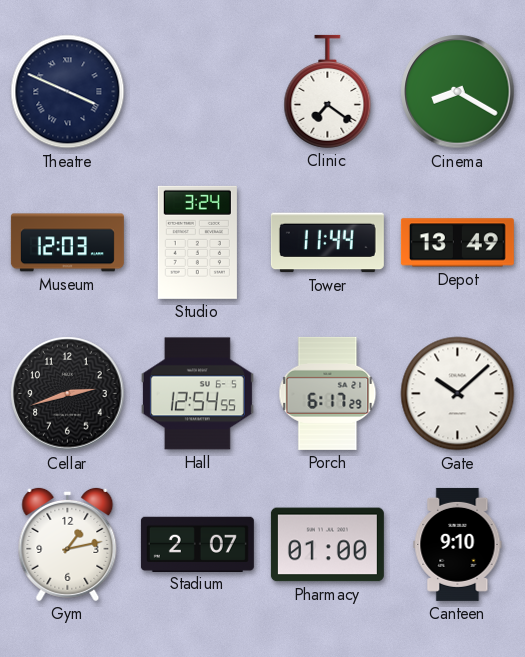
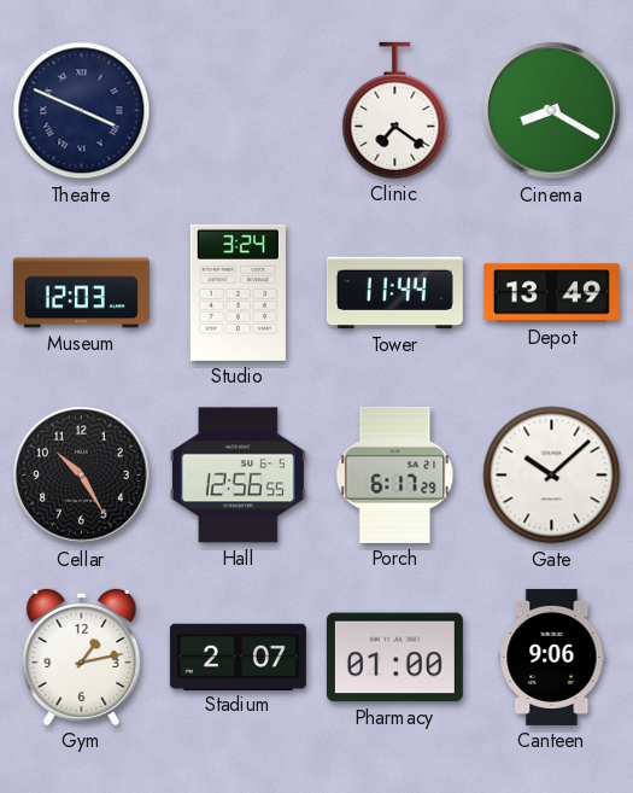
Cellar: 2:42 -> 10:25 (82, 476)
Hall: 12:54 -> 12:56 (238, 476)
Canteen: 9:10 -> 9:06 (552, 657)
